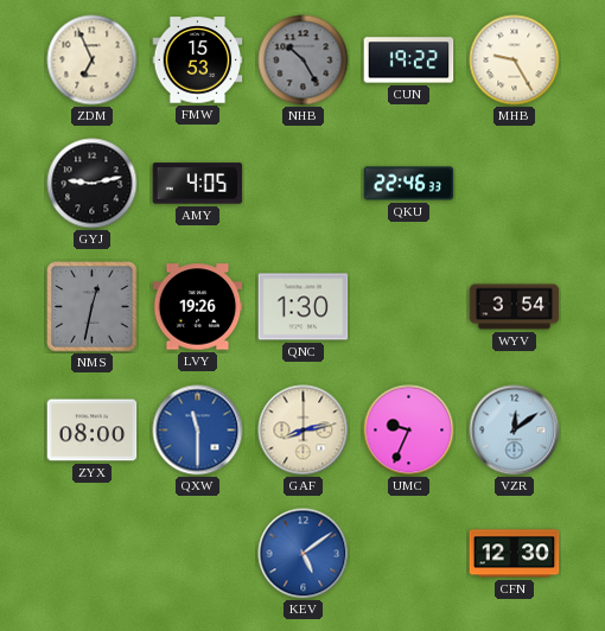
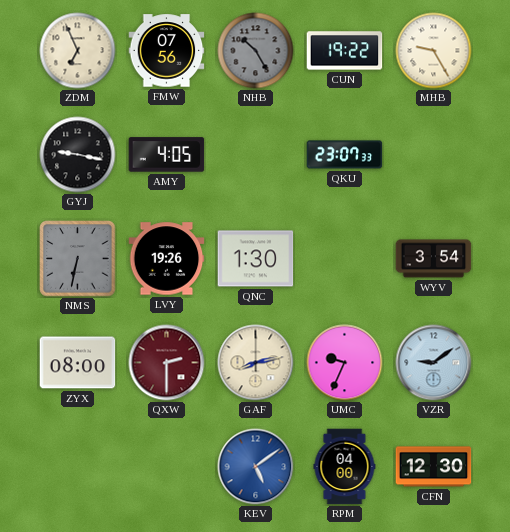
FMW: 15:53 -> 07:56 (167, 51)
GYJ: 9:13 -> 9:17 (78, 155)
QKU: 22:46 -> 23:07 (345, 155)
NMS: 12:32 -> 6:32 (78, 259)
QXW: 11:30 -> 2:30 (167, 363)
QXW dial: blue -> burgundy (167, 363)
VZR: 12:09 -> 9:09 (434, 363)
RPM: none -> 04:00 (345, 467)
